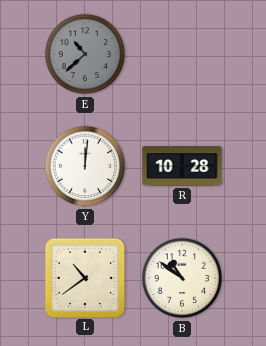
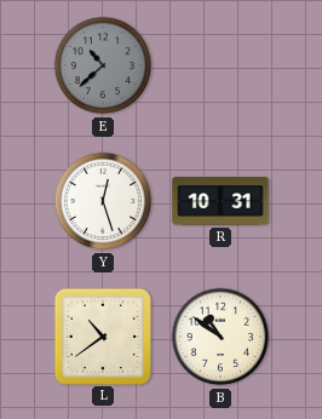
Y: 12:01 -> 12:27 (103, 201)
R: 10:28 -> 10:31 (220, 201)
